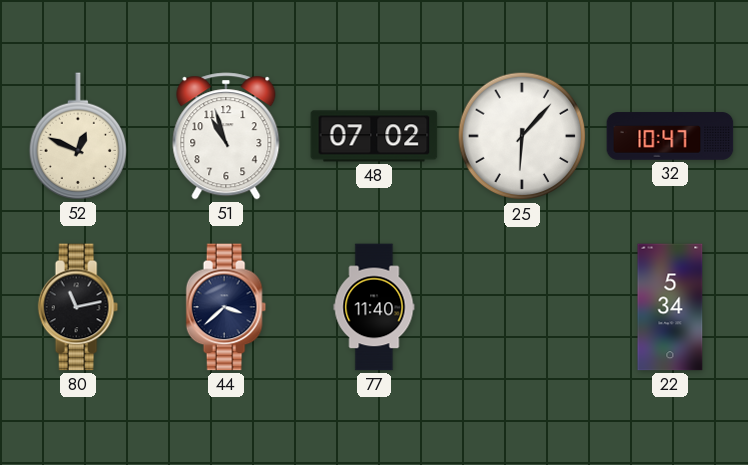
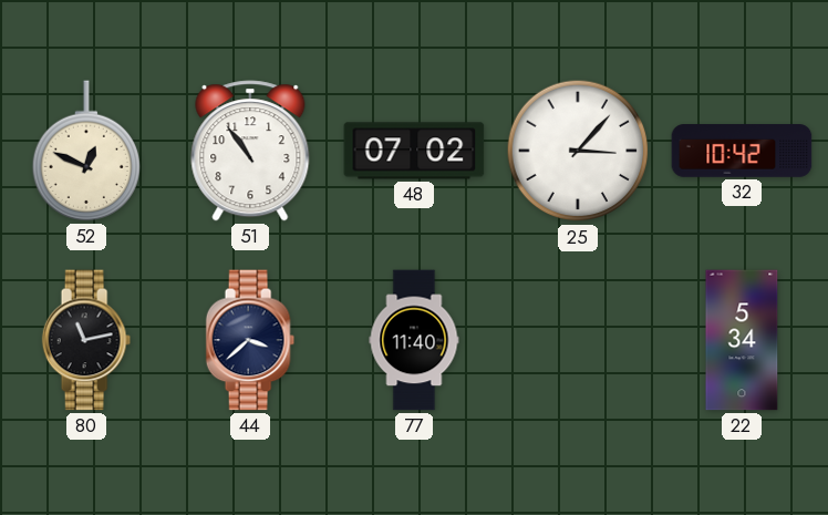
51: 10:57 -> 10:54 (250, 151)
25: 6:07 -> 3:07 (578, 151)
32: 10:47 -> 10:42 (742, 151)
